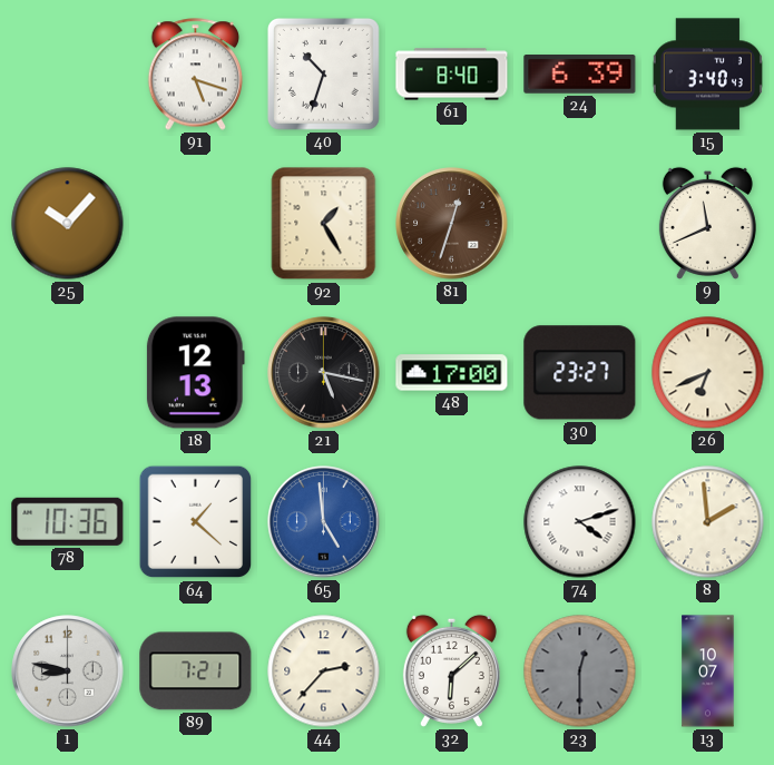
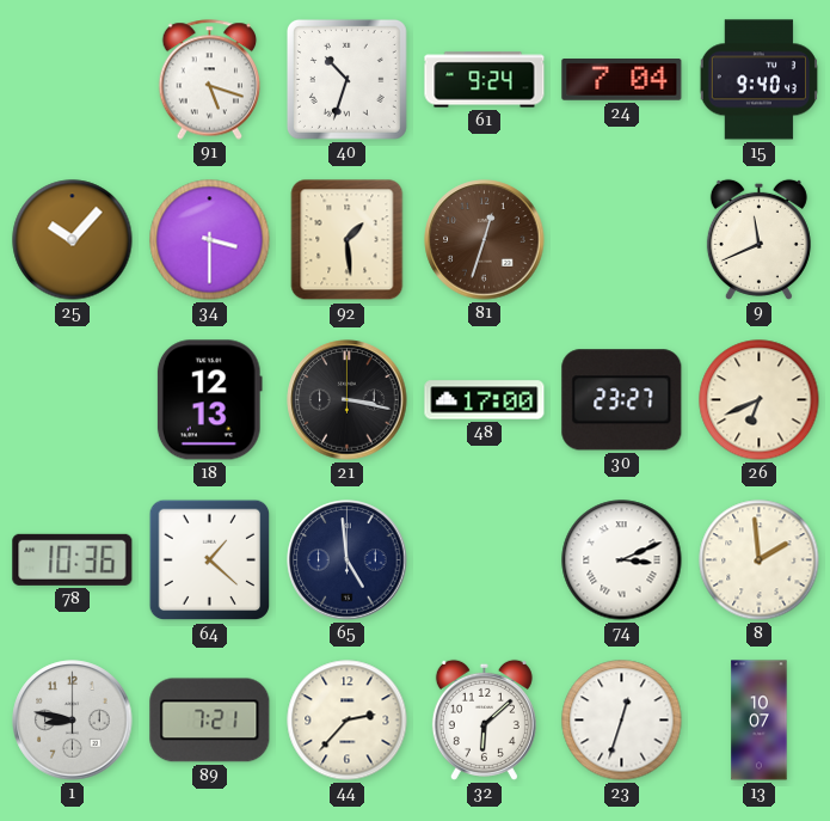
61: 8:40 -> 9:24 (485, 80)
24: 6:39 -> 7:04 (622, 80)
15: 3:40 -> 9:40 (758, 80)
34: none -> 3:30 (210, 240)
92: 1:25 -> 1:29 (348, 240)
21: 5:17 -> 3:17 (348, 400)
65 dial: blue -> navy (348, 560)
74: 4:12 -> 3:11 (622, 560)
23: 12:30 -> 12:33 (622, 721)
23 dial: grey -> white (622, 721)
